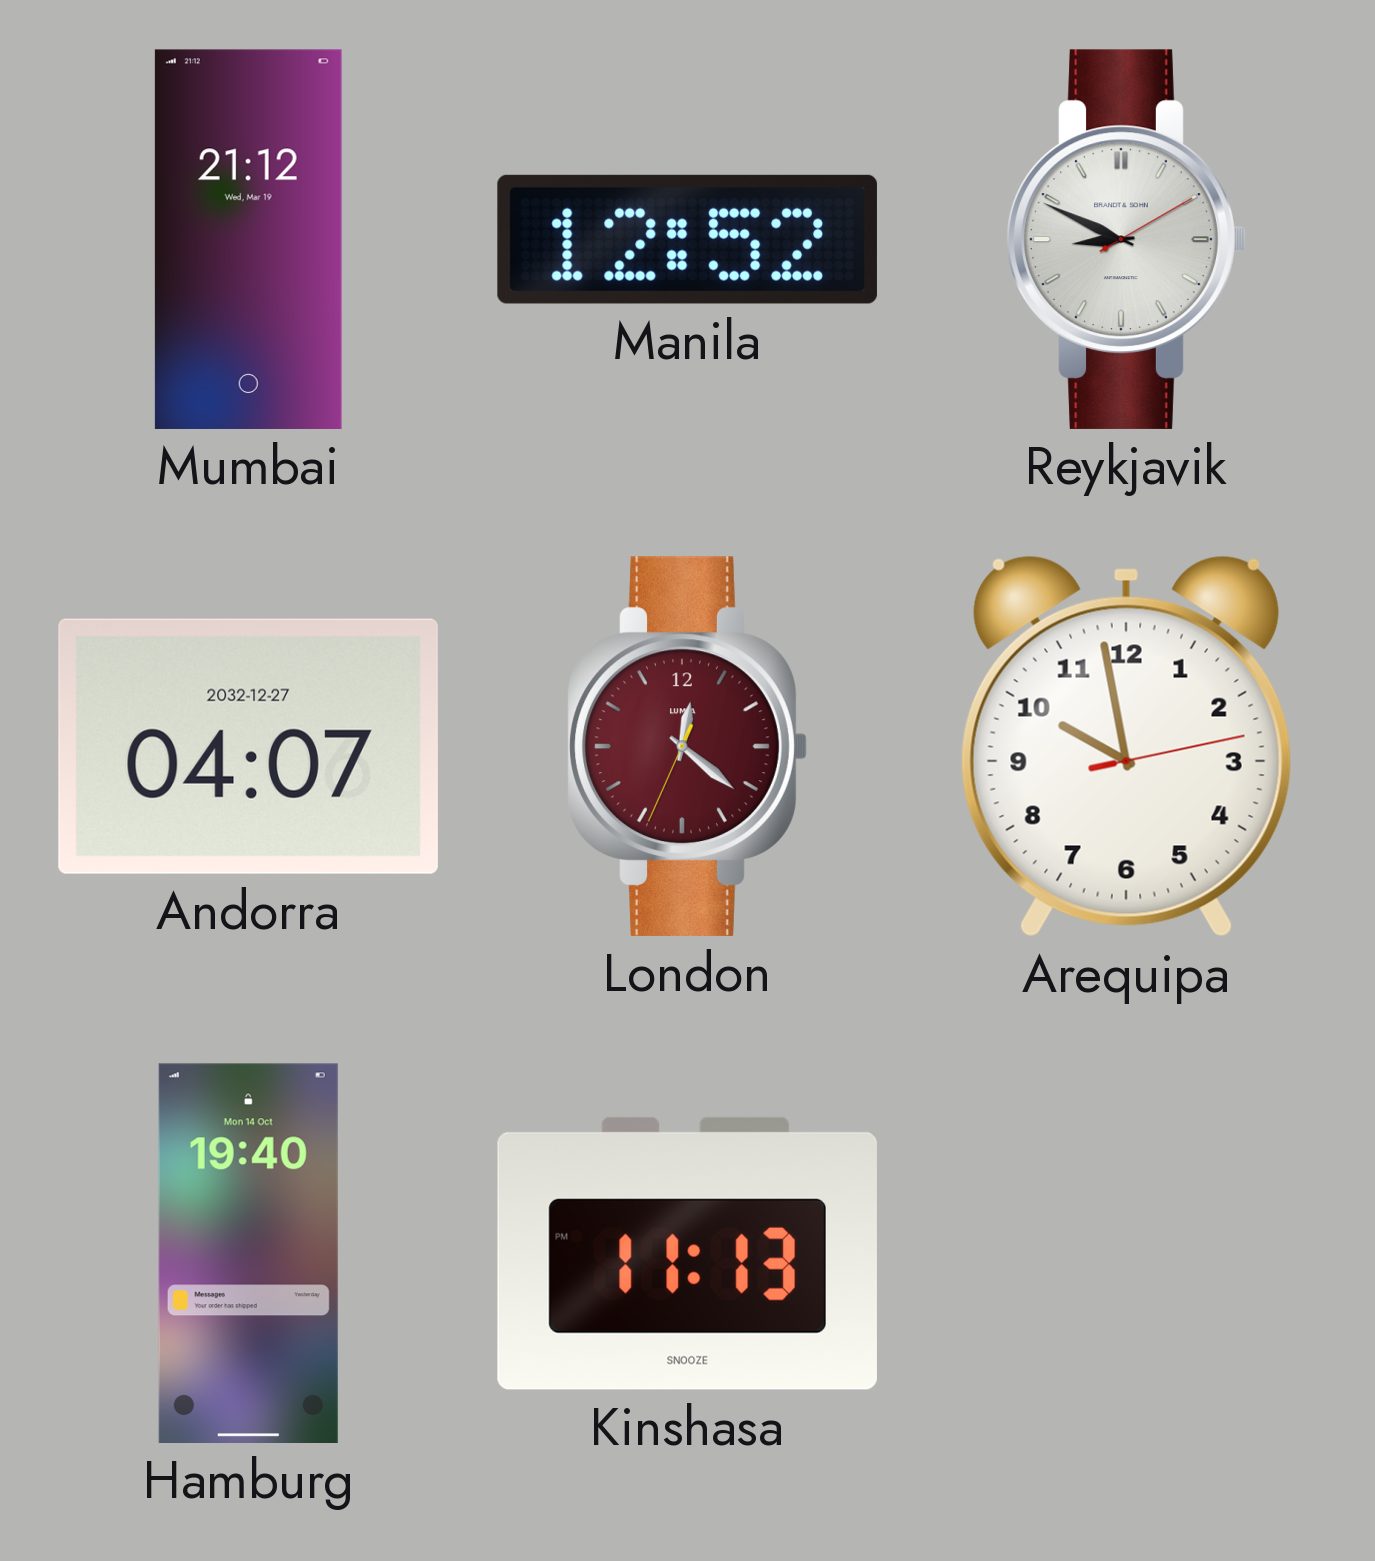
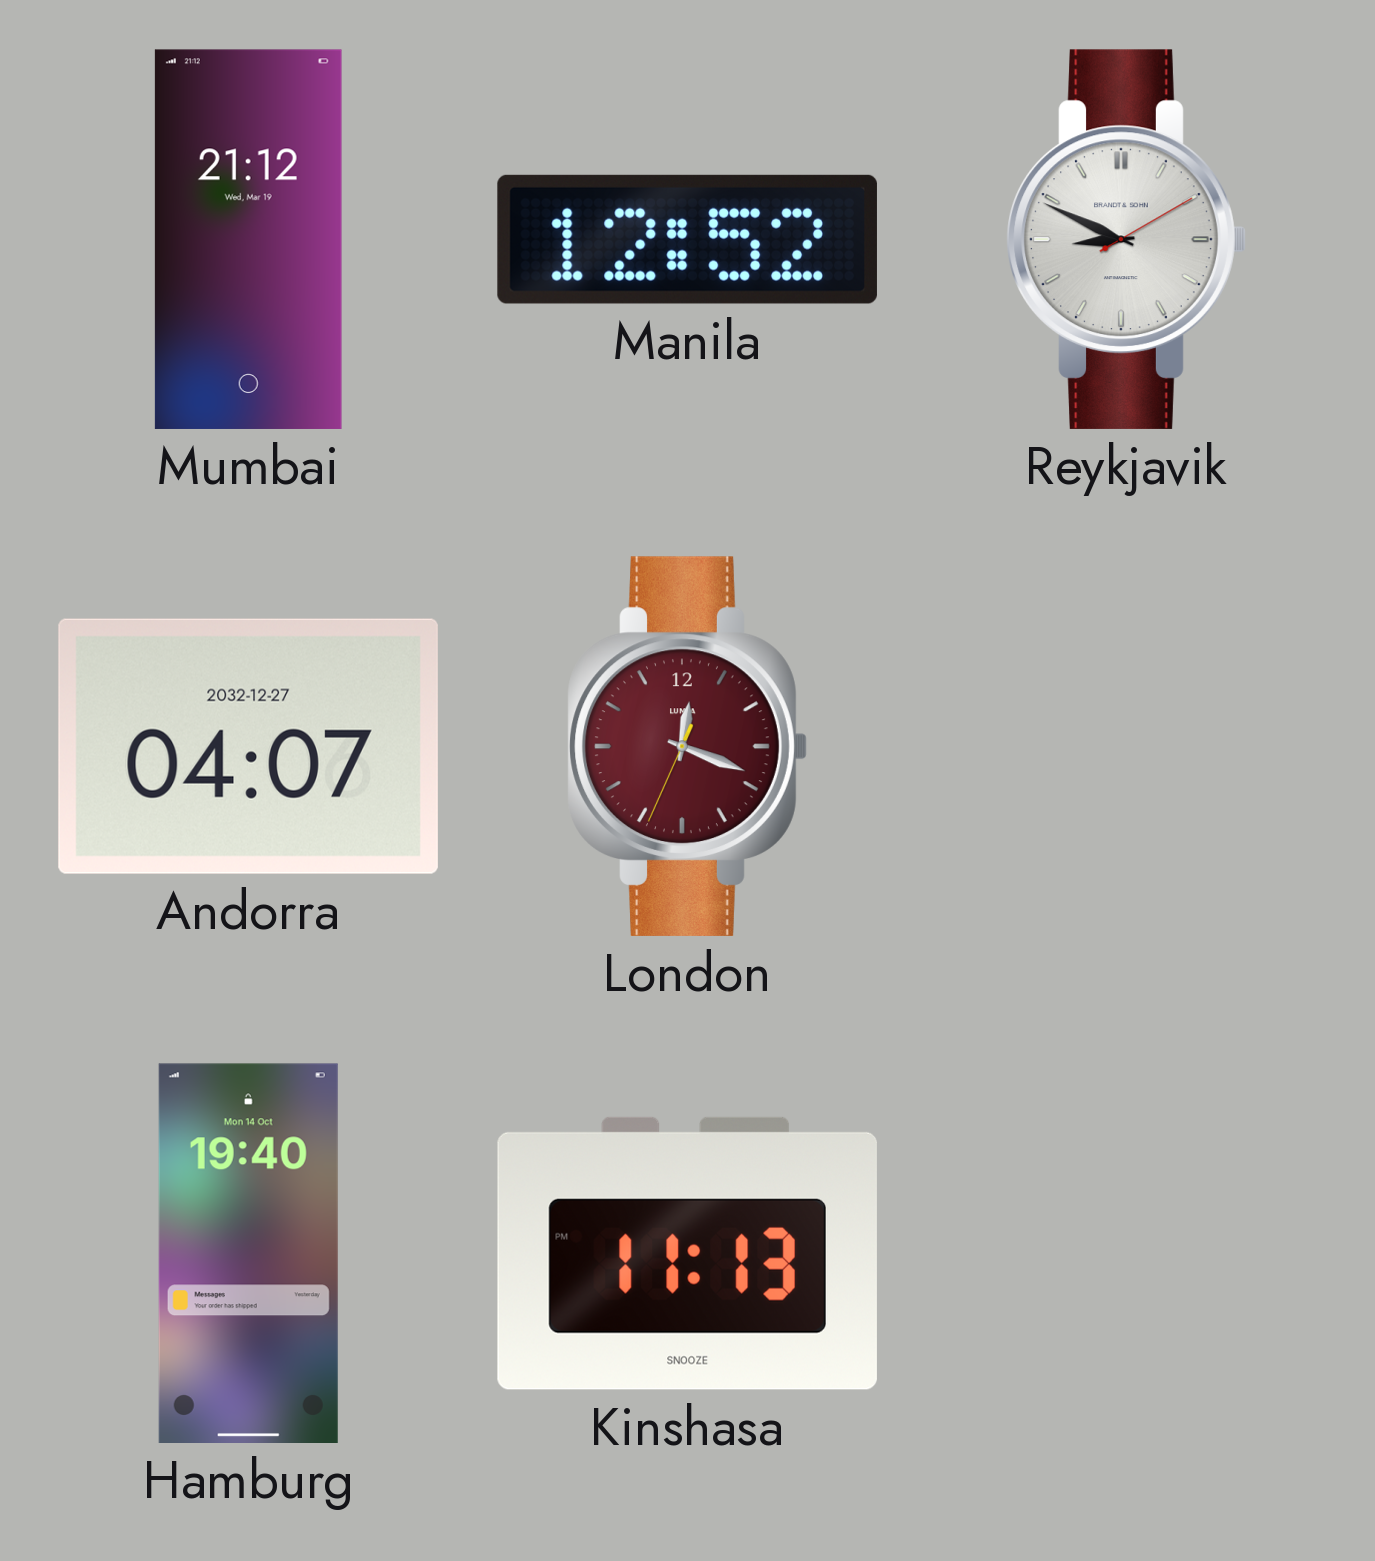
London: 12:21 -> 12:18 (687, 746)
Arequipa: 9:58 -> none (1126, 746)
